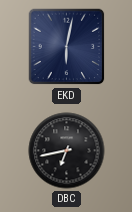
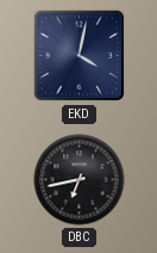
EKD: 6:02 -> 4:02 (80, 56)
